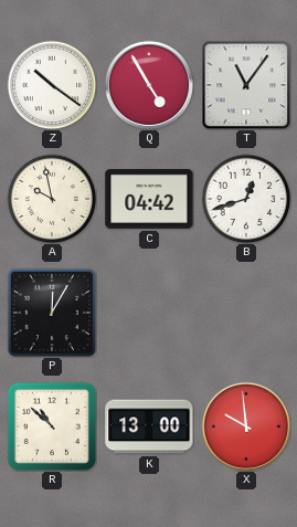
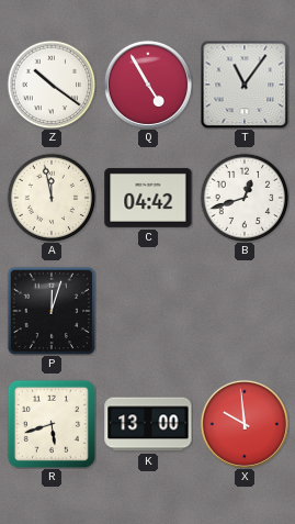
A: 9:58 -> 11:58 (52, 198)
P: 12:05 -> 12:03 (52, 311)
R: 10:52 -> 5:42 (52, 424)
